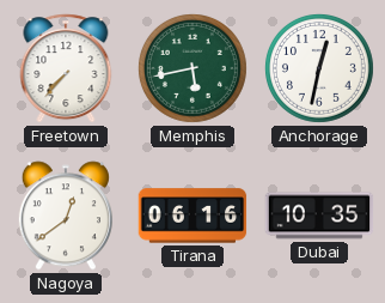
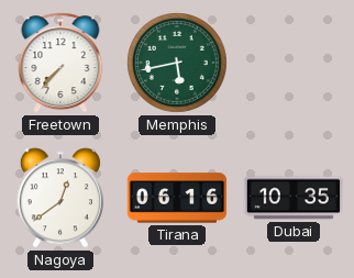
Anchorage: 12:32 -> none (319, 68)
